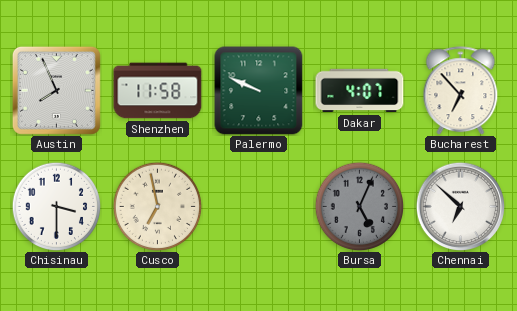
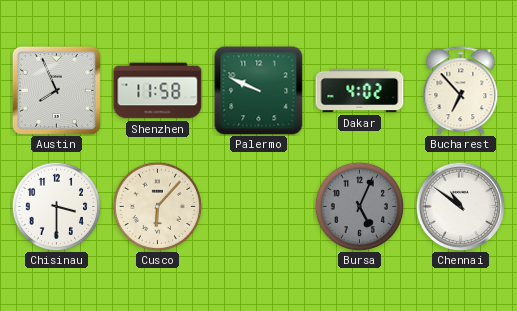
Dakar: 4:07 -> 4:02 (360, 91)
Cusco: 6:58 -> 6:07 (157, 206)
Chennai: 6:52 -> 10:51 (460, 206)
